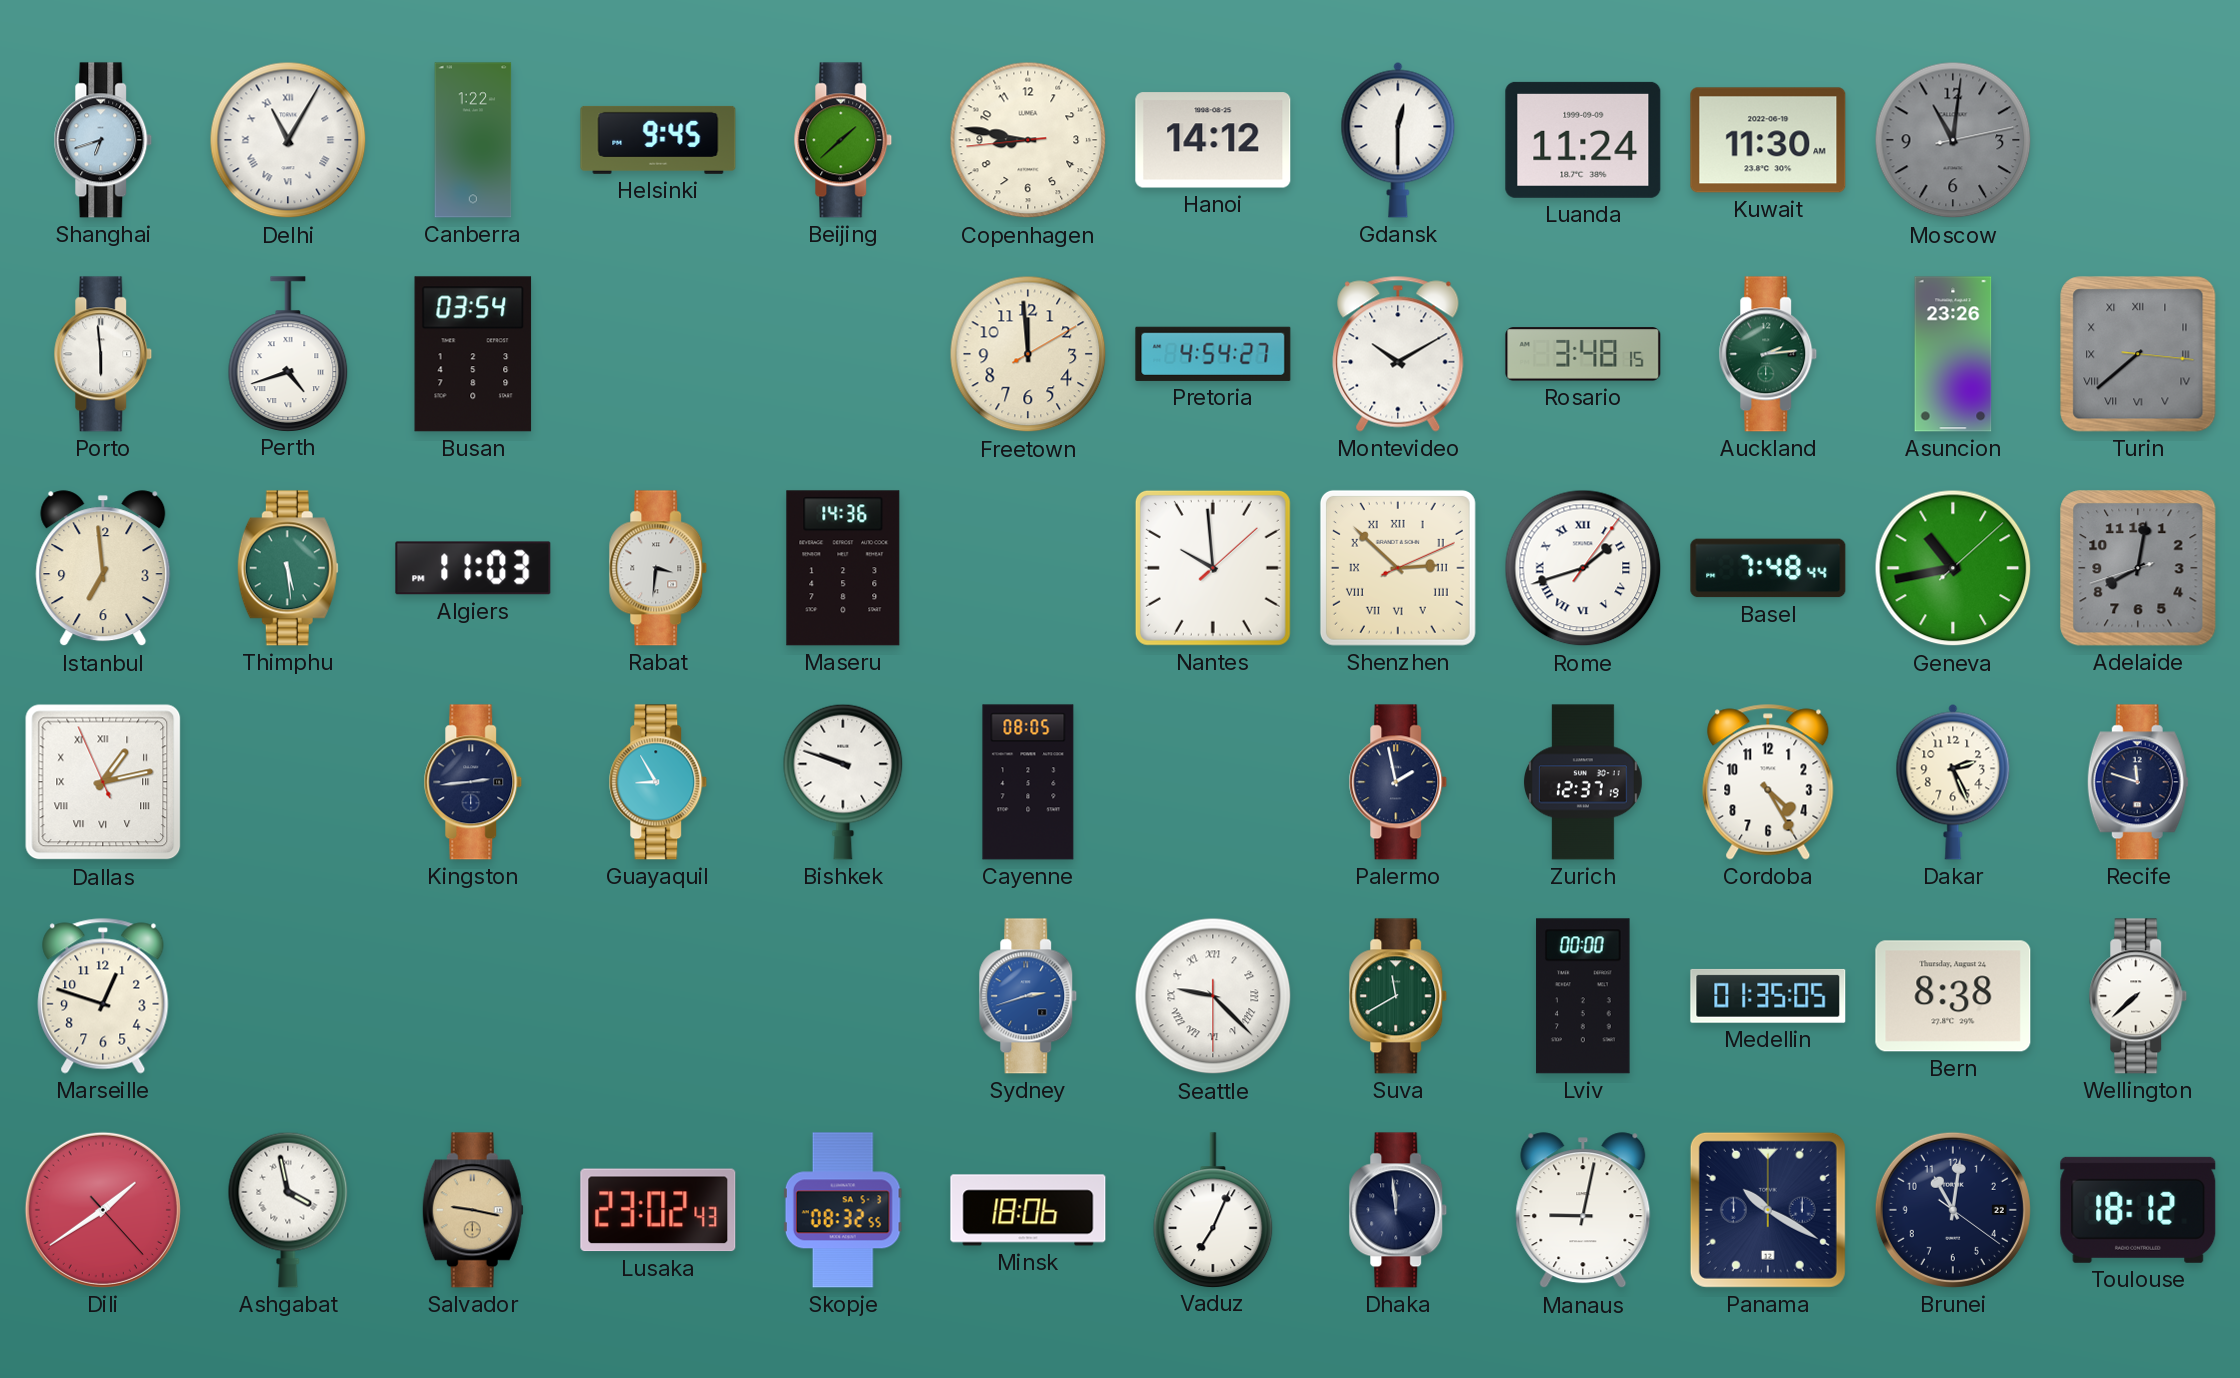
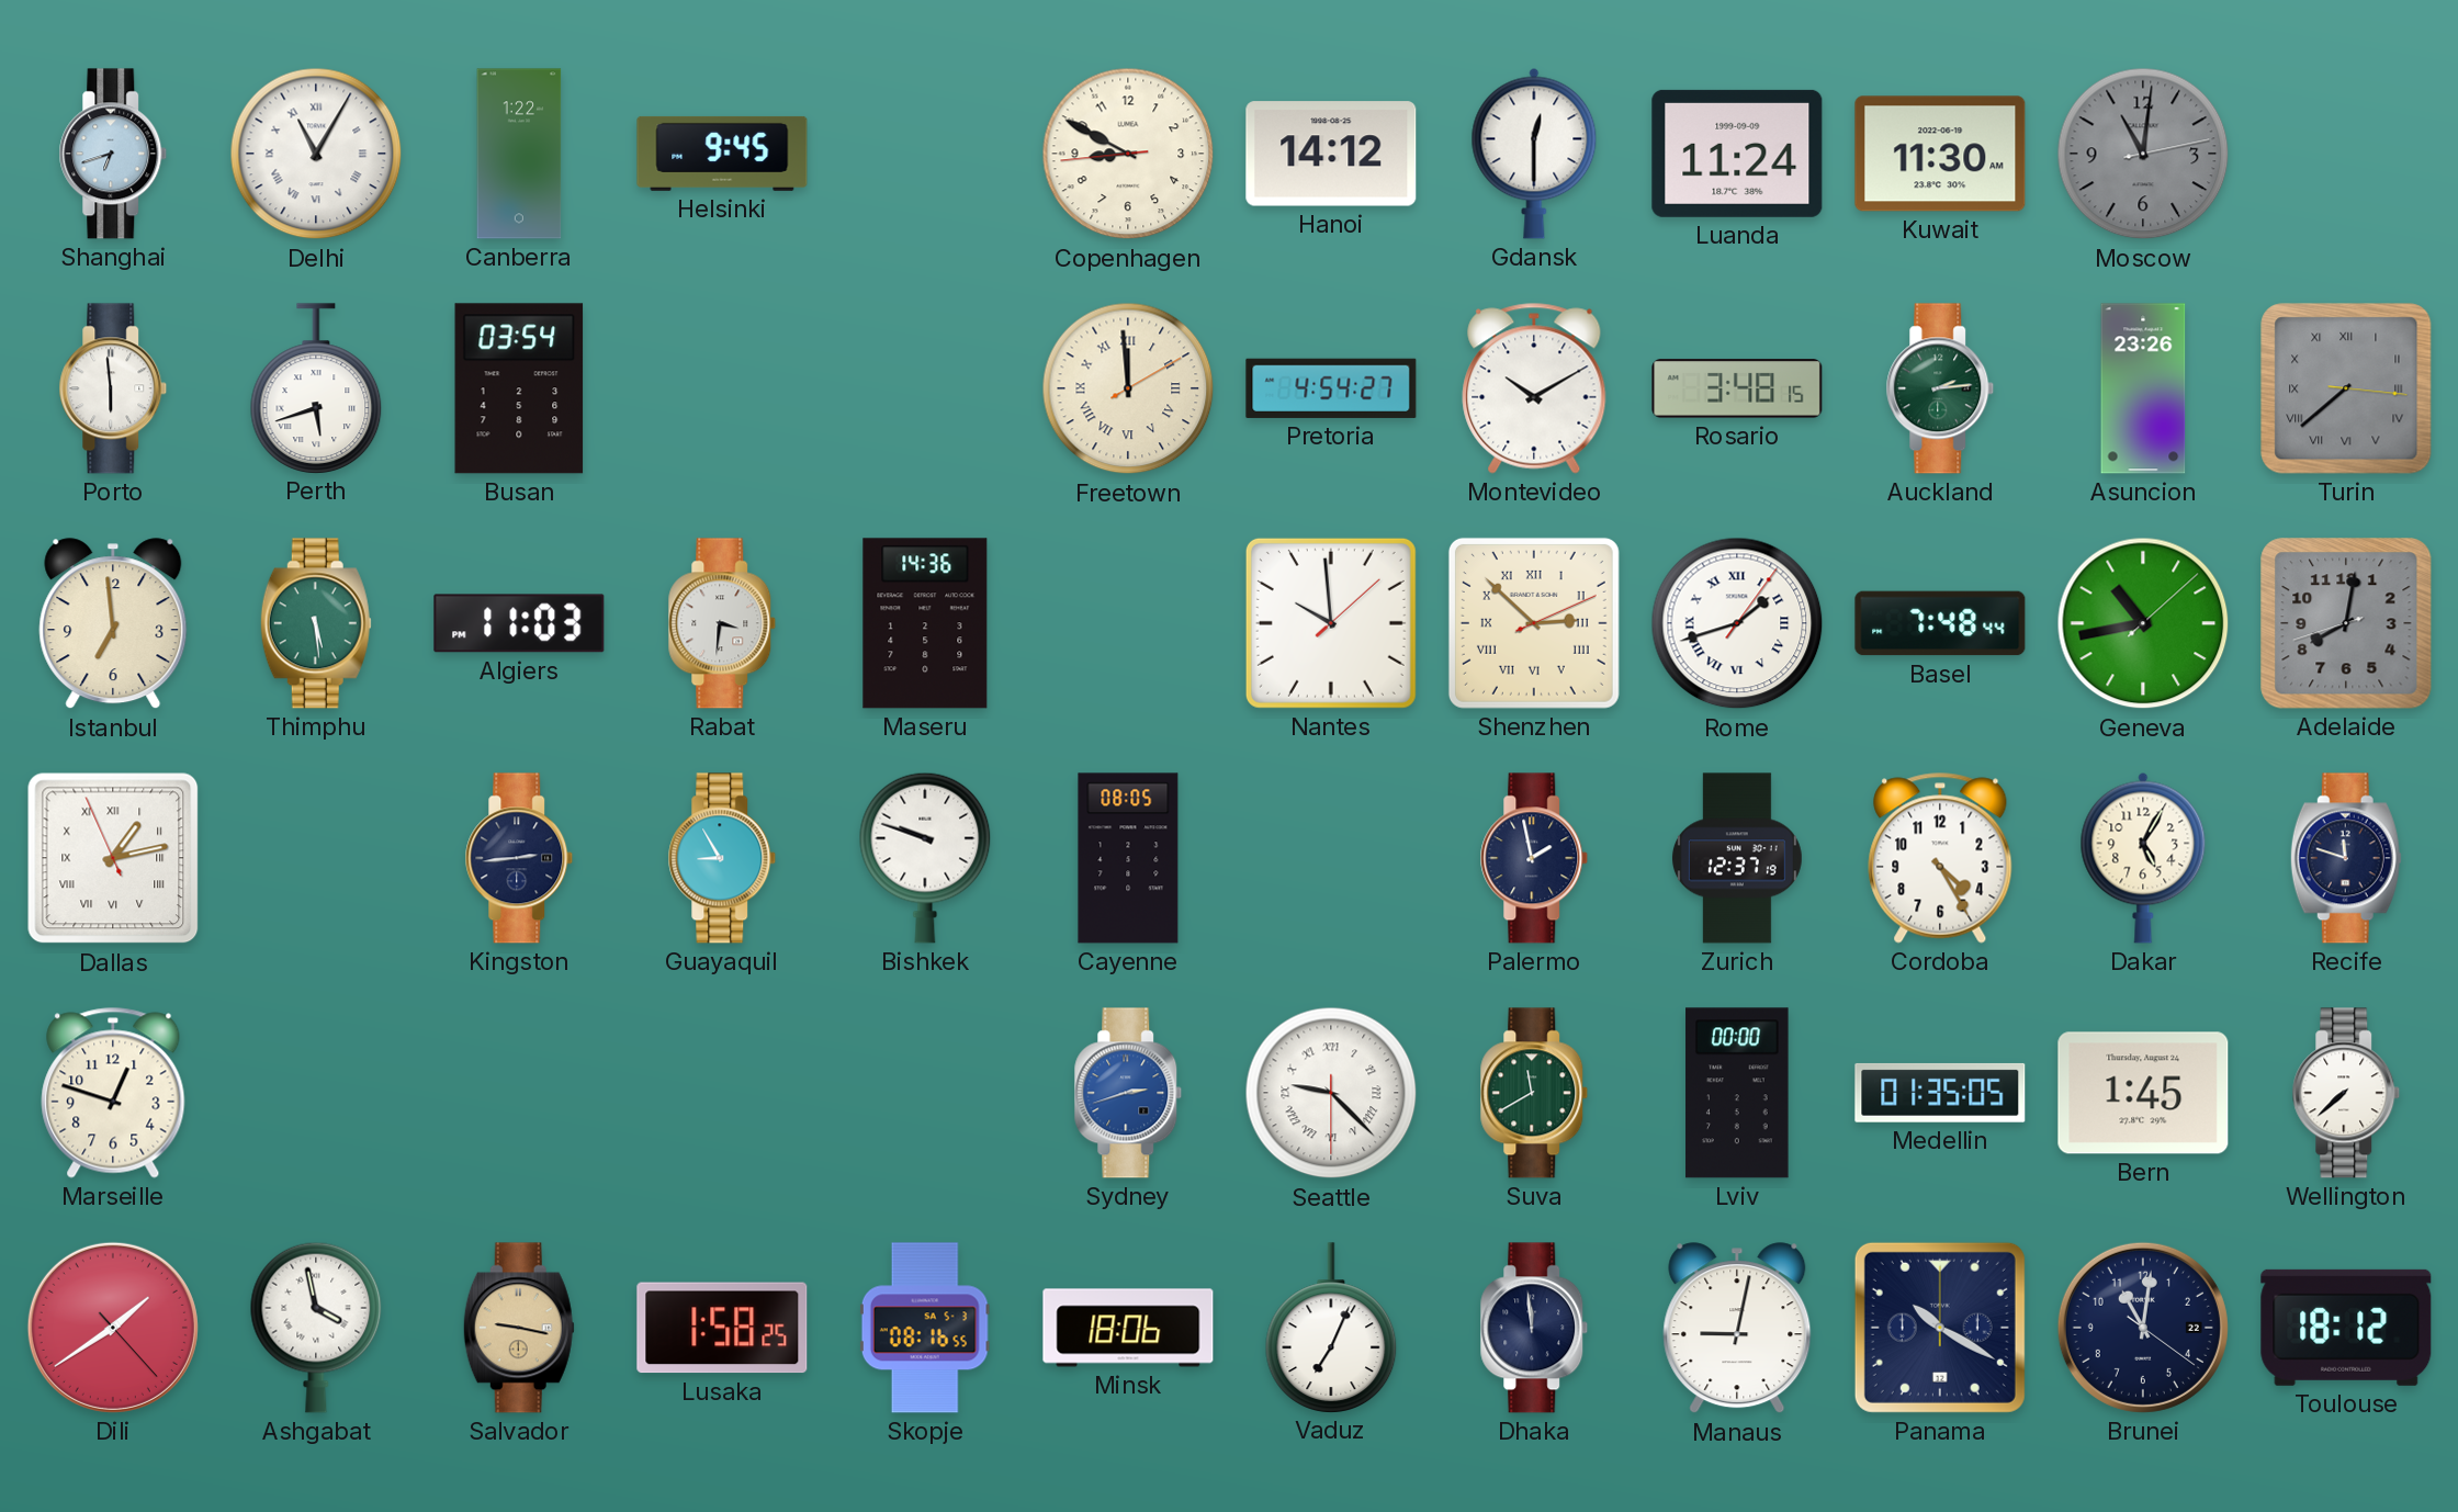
Beijing: 1:38 -> none (843, 140)
Copenhagen: 8:46 -> 8:49 (1128, 154)
Perth: 4:42 -> 5:42 (316, 388)
Freetown numerals: Arabic -> Roman (1128, 388)
Dakar: 2:26 -> 5:05 (2143, 858)
Bern: 8:38 -> 1:45 (2143, 1093)
Lusaka: 23:02 -> 1:58 (722, 1328)
Skopje: 08:32 -> 08:16 (925, 1328)
